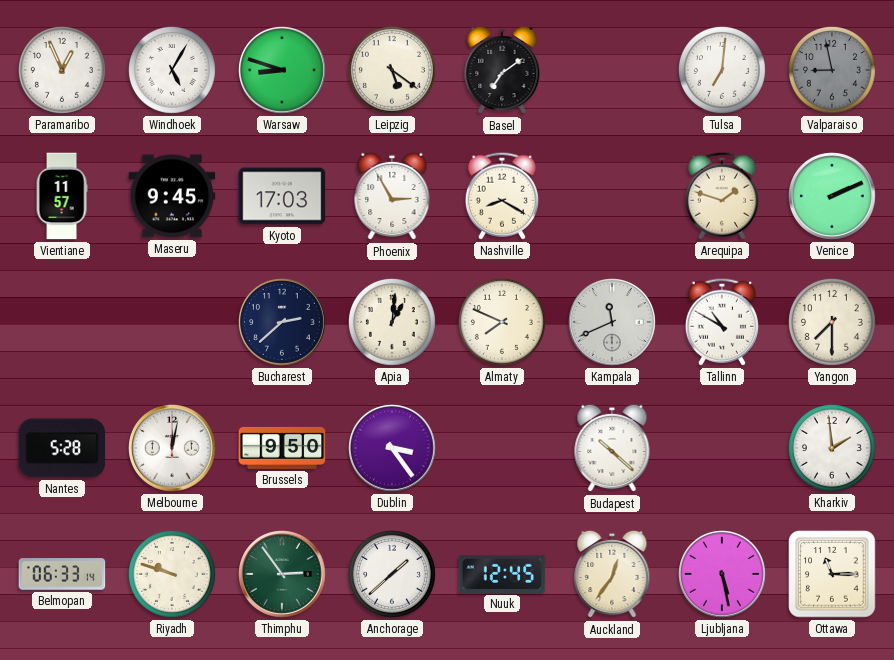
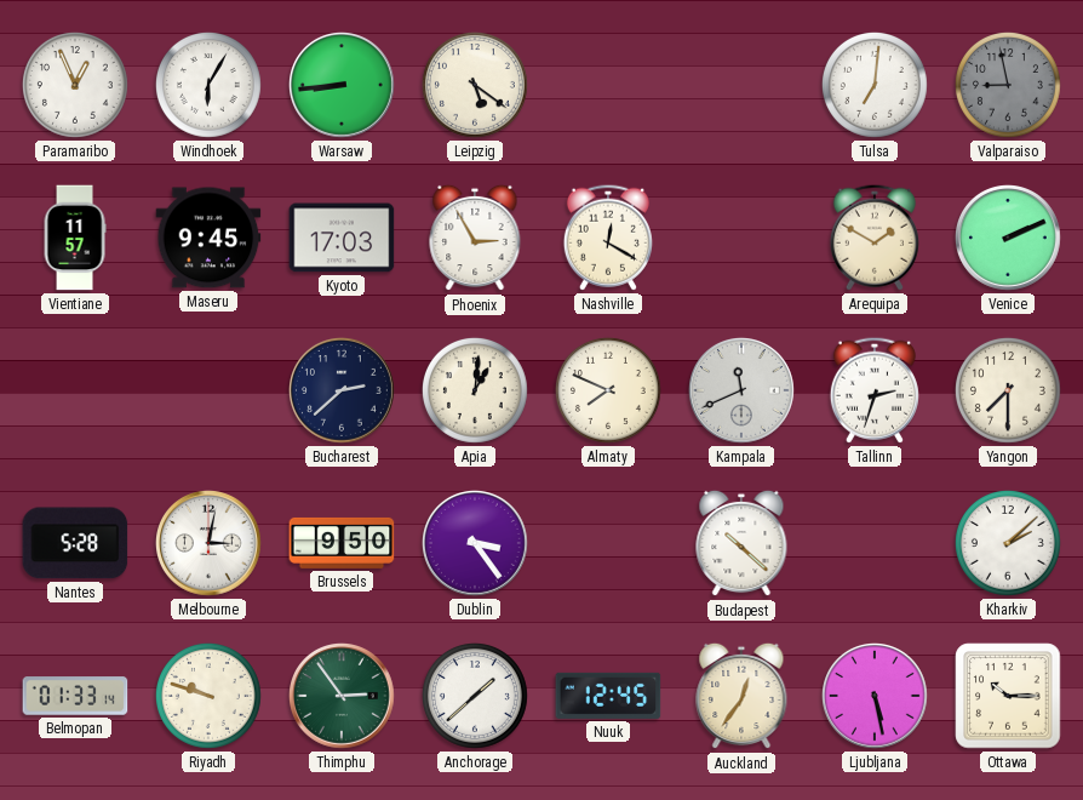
Windhoek: 5:05 -> 6:05 (208, 85)
Warsaw: 8:48 -> 8:44 (343, 86)
Basel: 7:09 -> none (502, 70)
Nashville: 8:20 -> 12:20 (608, 238)
Arequipa: 1:48 -> 1:50 (875, 238)
Tallinn: 10:50 -> 2:33 (875, 390)
Melbourne: 12:02 -> 3:02 (210, 544)
Kharkiv: 1:59 -> 2:08 (1008, 543)
Belmopan: 06:33 -> 01:33 (75, 696)
Ottawa: 11:15 -> 10:15 (1008, 696)
